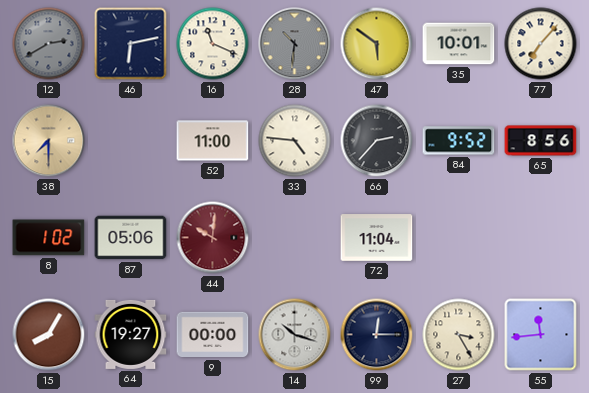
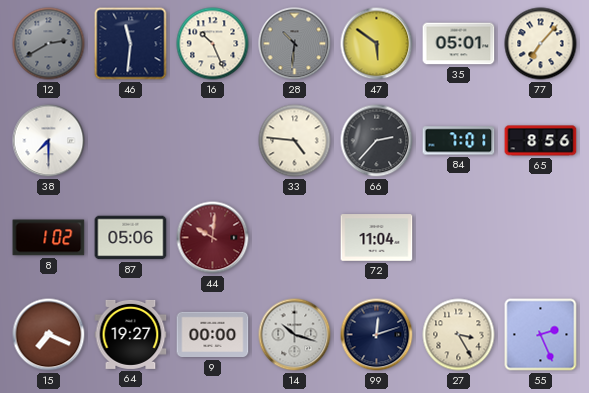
46: 6:13 -> 11:31 (131, 44)
16: 11:19 -> 10:26 (213, 44)
35: 10:01 -> 05:01 (459, 44)
38 dial: champagne -> white (49, 141)
52: 11:00 -> none (213, 141)
84: 9:52 -> 7:01 (459, 141)
15: 8:05 -> 7:19 (49, 335)
99: 12:15 -> 12:12 (377, 335)
55: 11:44 -> 2:26 (541, 335)
